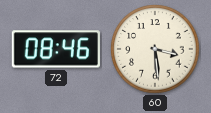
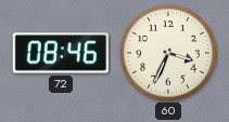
60: 3:29 -> 3:34 (168, 53)
